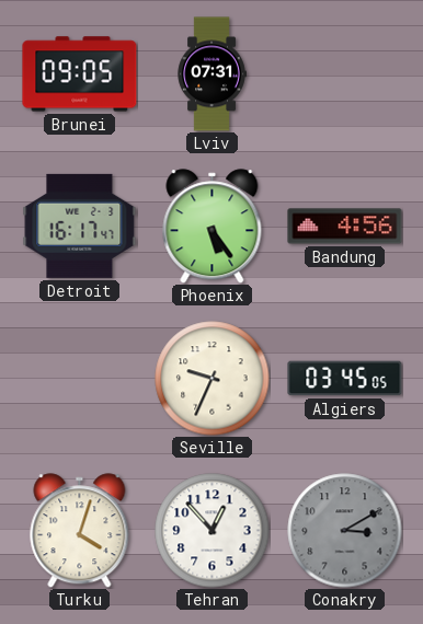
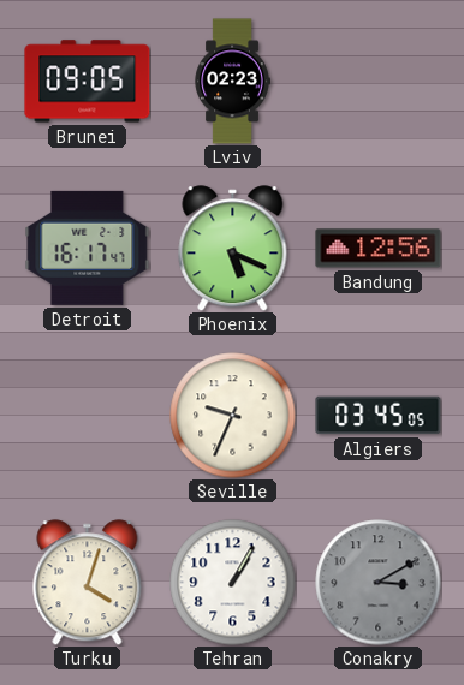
Lviv: 07:31 -> 02:23 (232, 82)
Phoenix: 5:24 -> 5:19 (233, 249)
Bandung: 4:56 -> 12:56 (379, 249)
Tehran: 12:53 -> 1:05 (233, 583)
